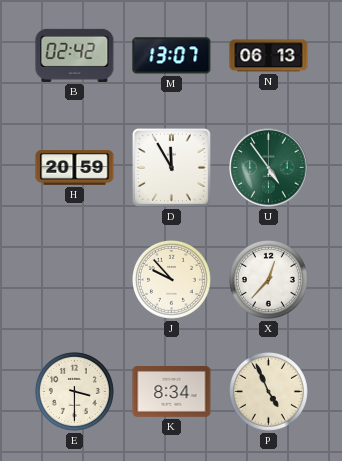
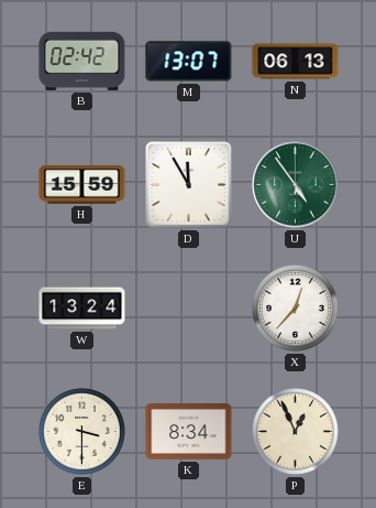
H: 20:59 -> 15:59 (82, 185)
W: none -> 13:24 (82, 309)
J: 9:53 -> none (171, 279)
P: 4:56 -> 12:56 (295, 431)
